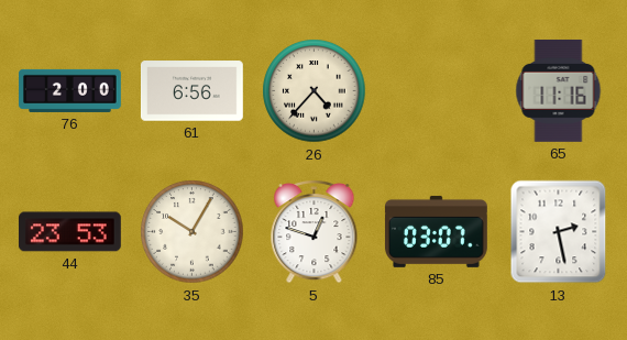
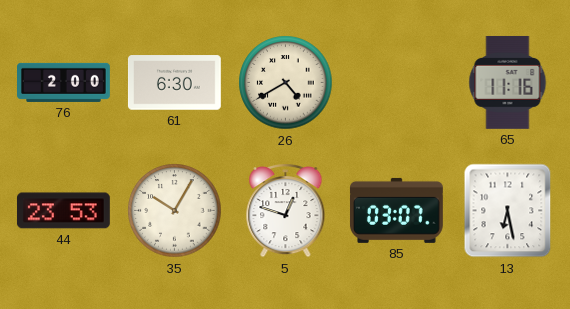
61: 6:56 -> 6:30 (174, 83)
26: 4:37 -> 4:40 (286, 83)
13: 2:28 -> 6:28 (508, 211)
